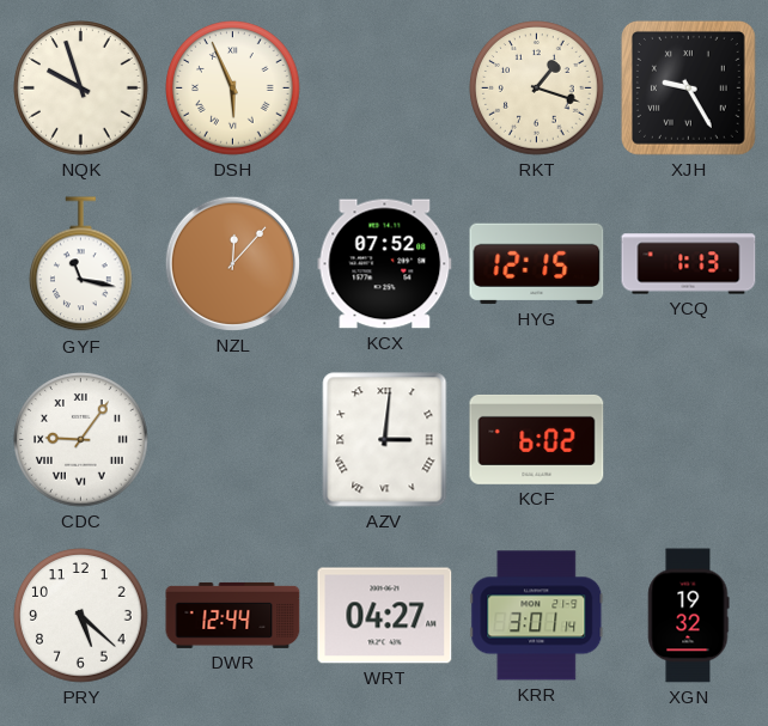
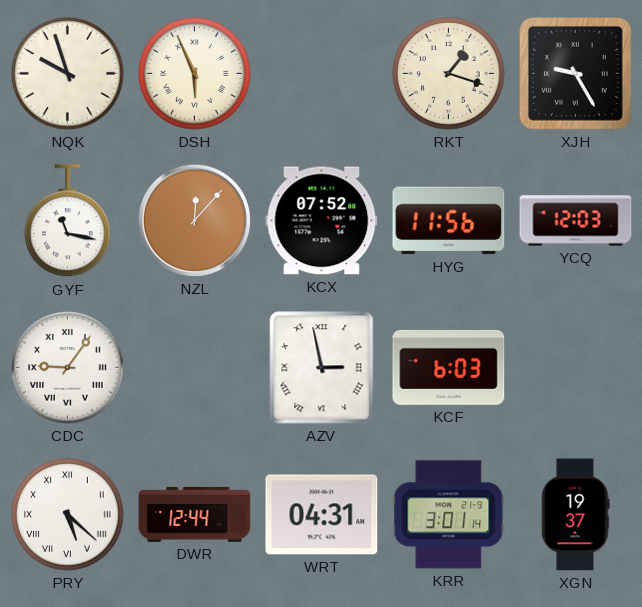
HYG: 12:15 -> 11:56 (449, 221)
YCQ: 1:13 -> 12:03 (576, 221)
AZV: 3:01 -> 2:58 (322, 368)
KCF: 6:02 -> 6:03 (449, 367)
PRY numerals: Arabic -> Roman (68, 515)
WRT: 04:27 -> 04:31 (322, 515)
XGN: 19:32 -> 19:37 (576, 515)
